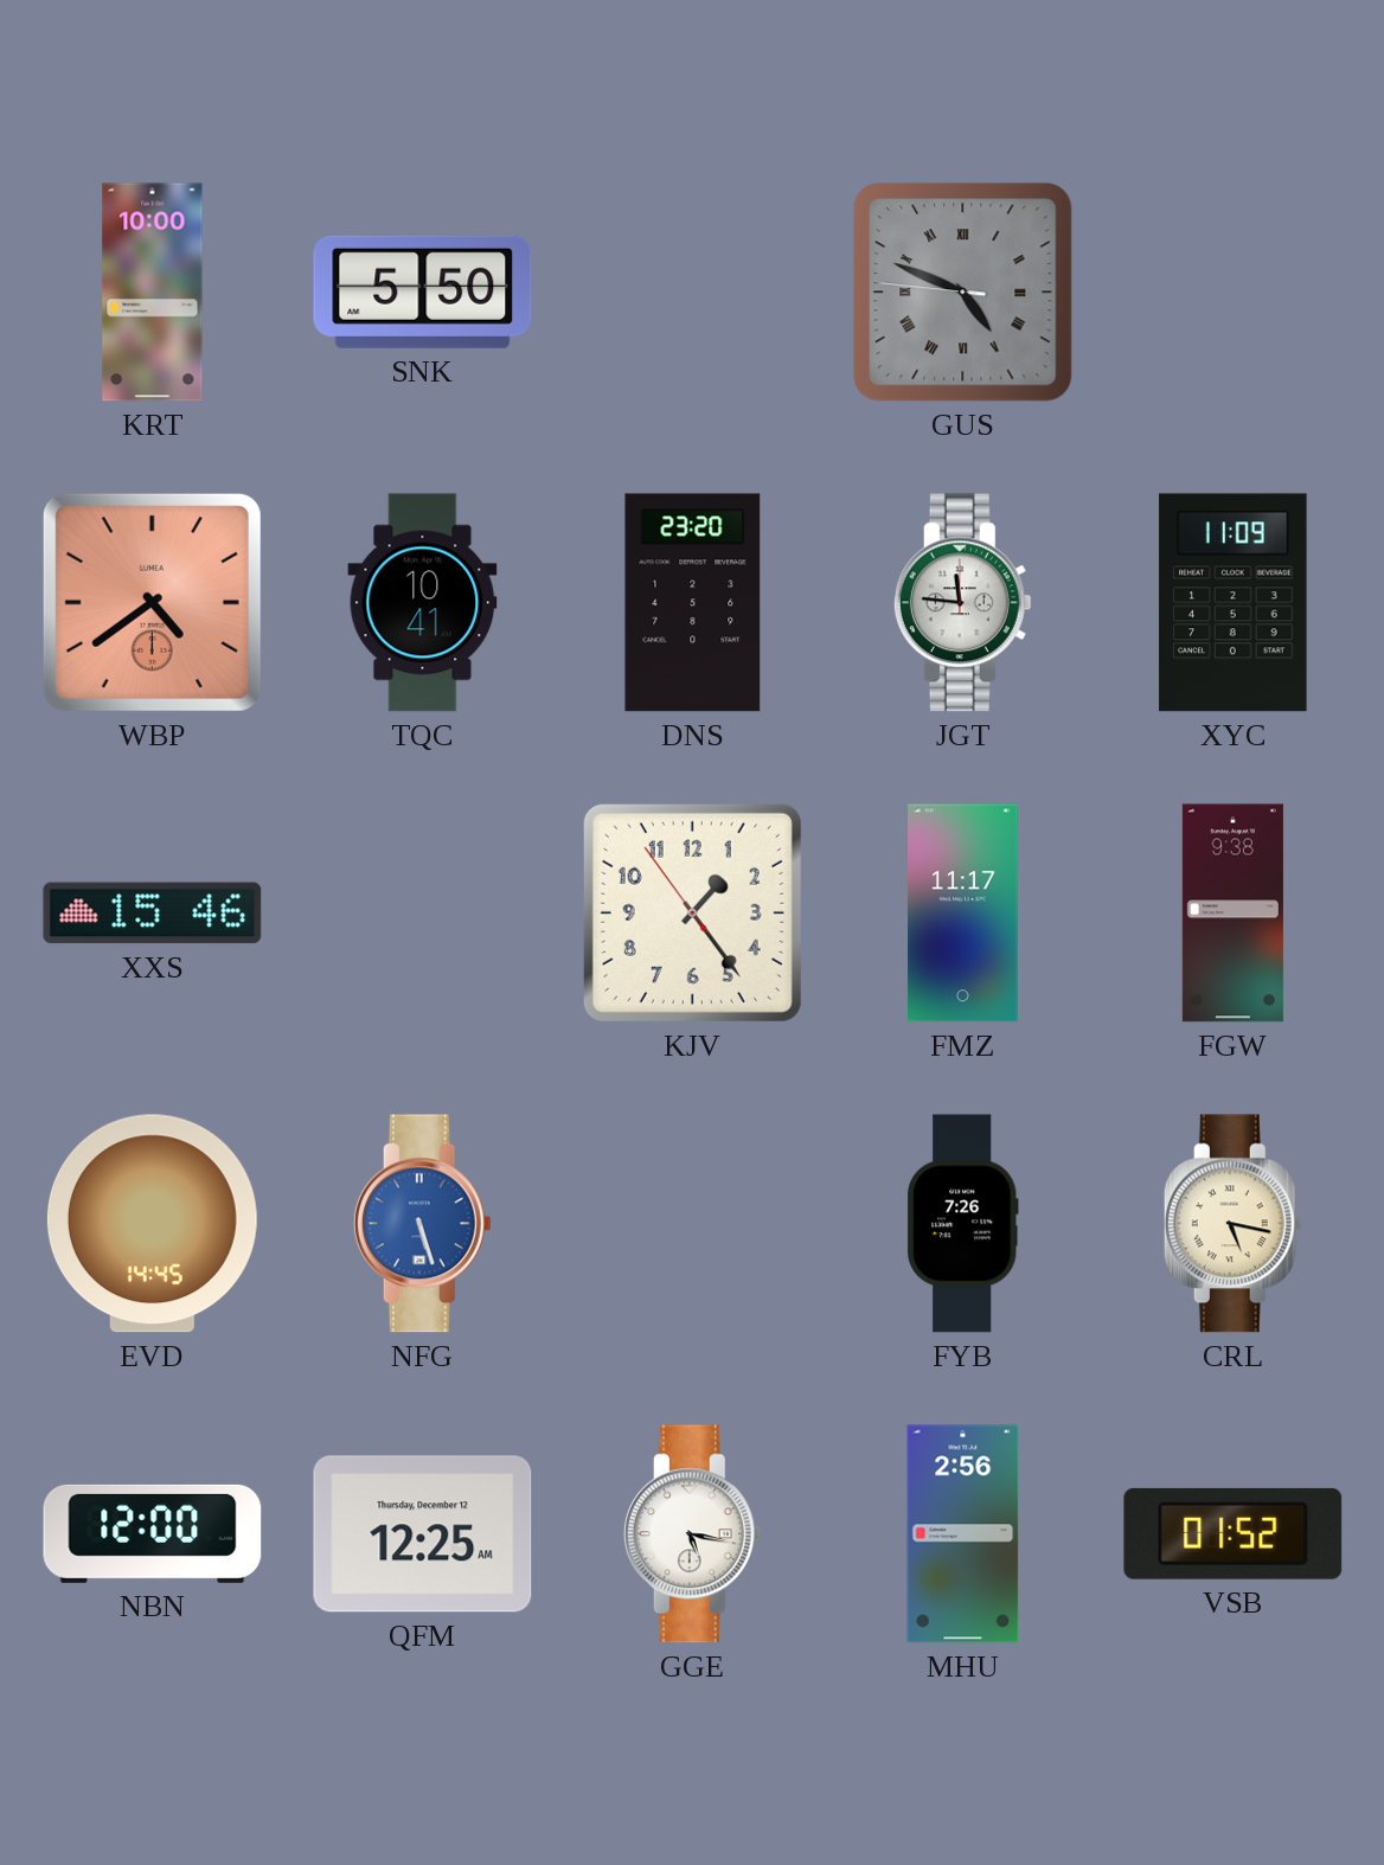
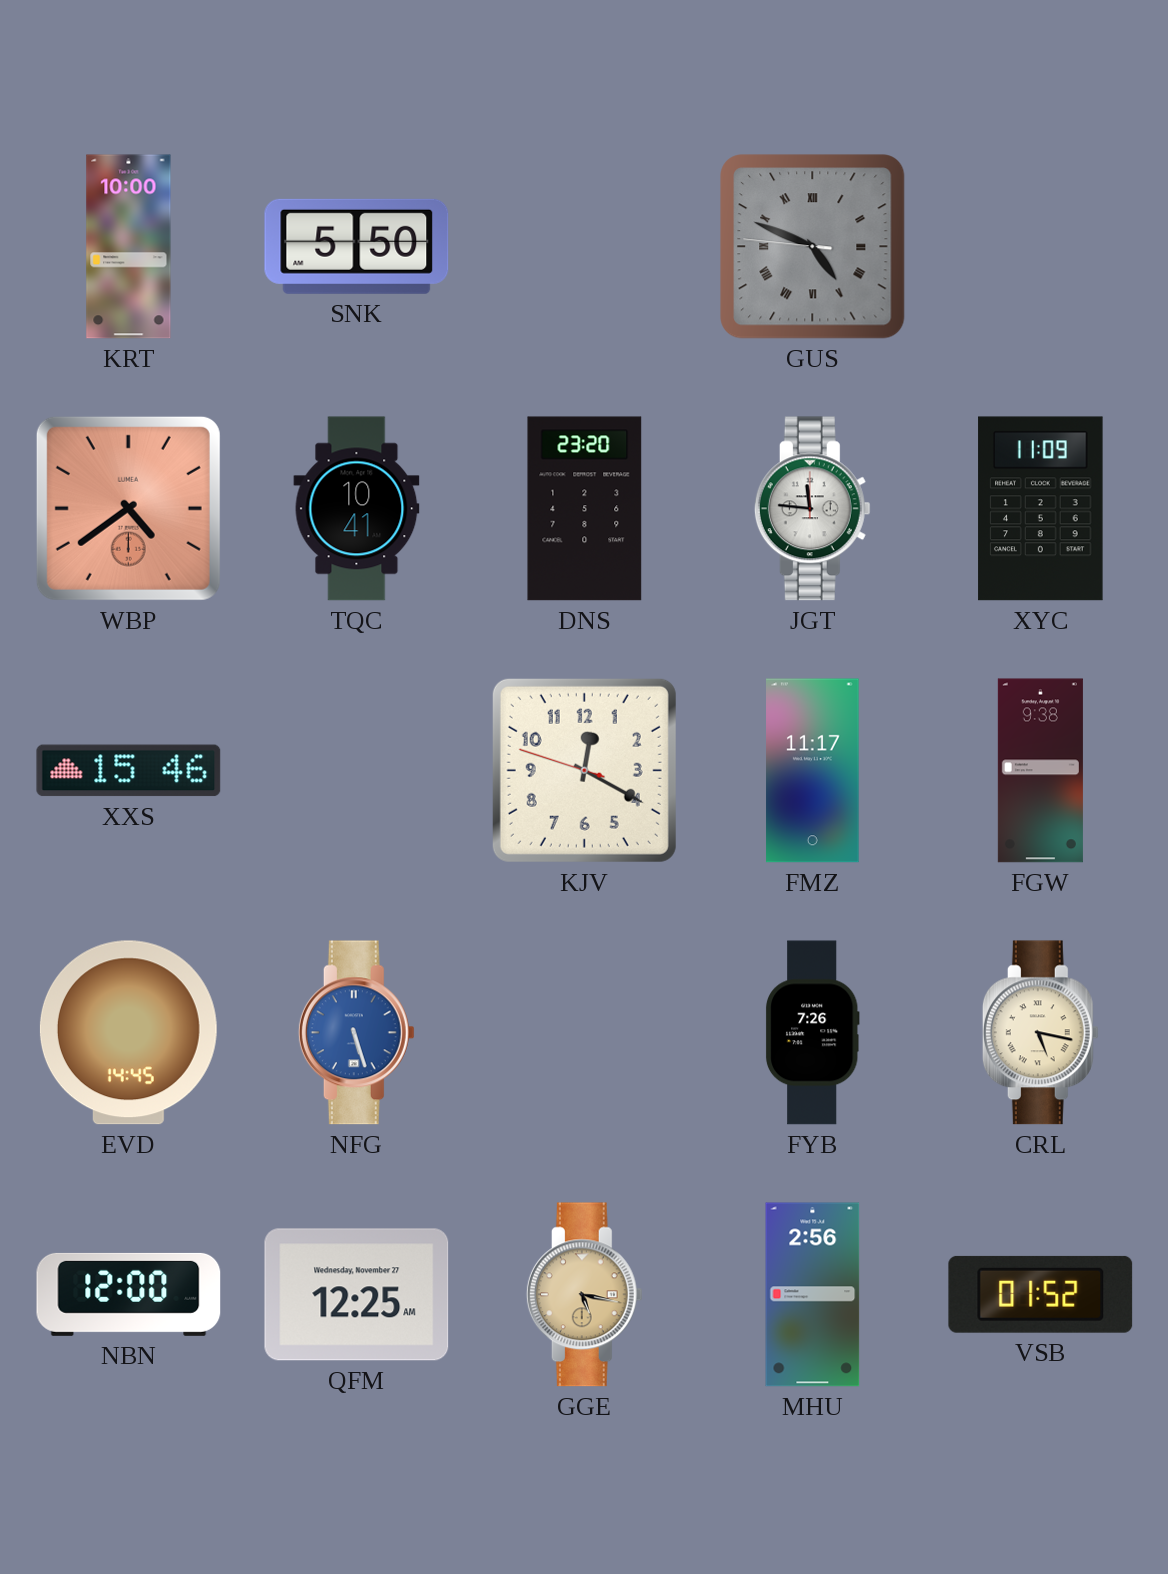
KJV: 1:23 -> 12:19 (584, 770)
QFM date: Thursday, December 12 -> Wednesday, November 27 (357, 1295)
GGE dial: white -> champagne (584, 1295)
